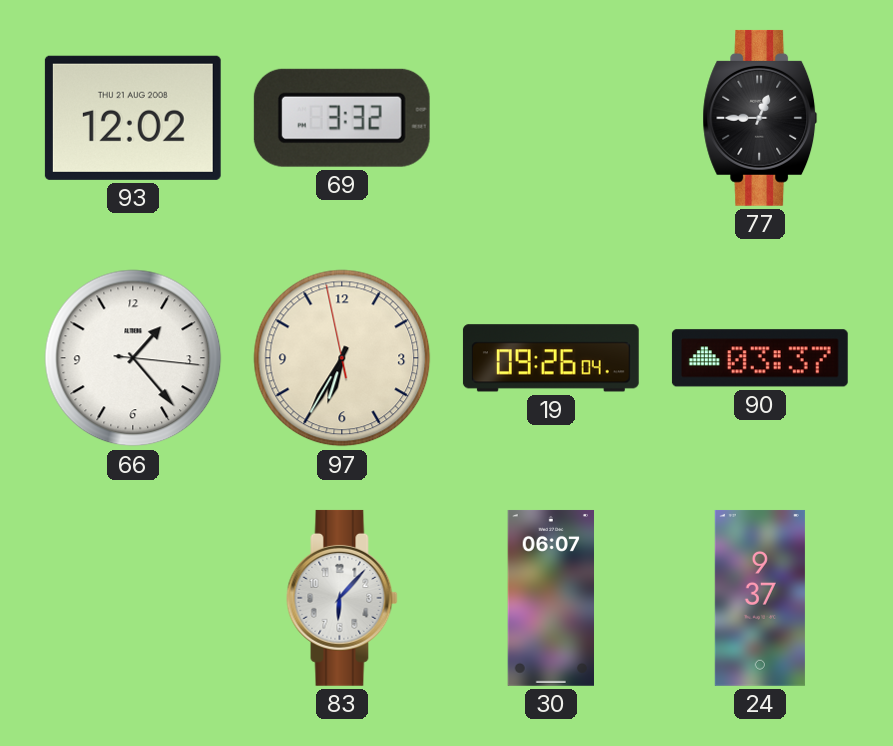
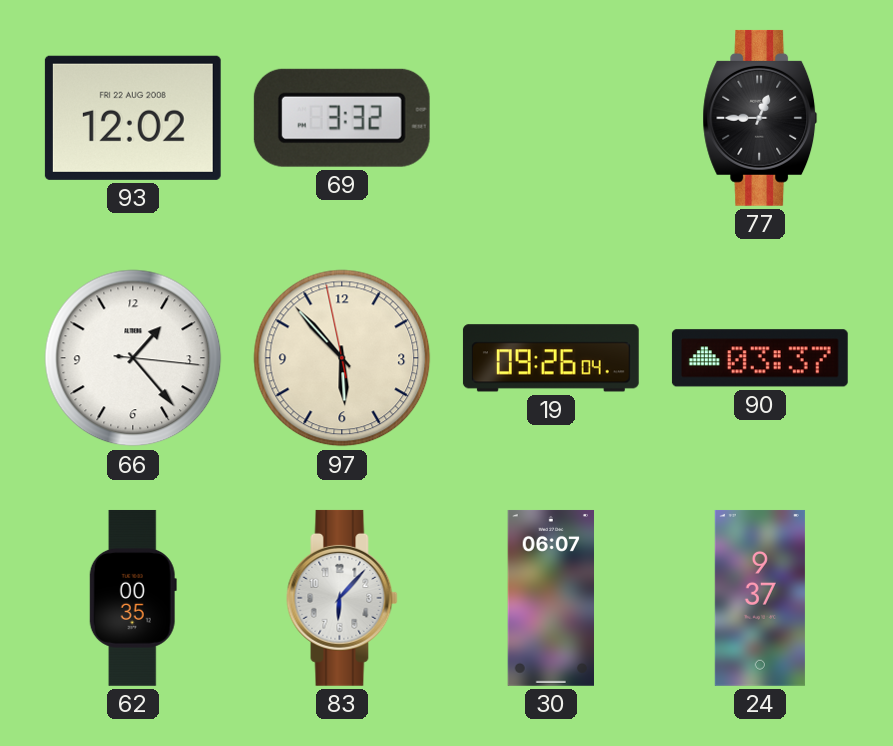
93 date: THU 21 AUG 2008 -> FRI 22 AUG 2008 (133, 118)
97: 6:34 -> 5:52 (342, 358)
62: none -> 00:35 (133, 598)
